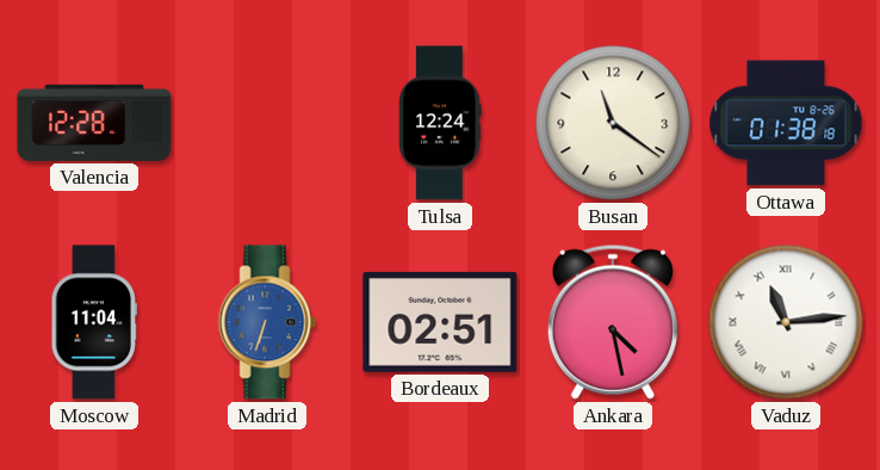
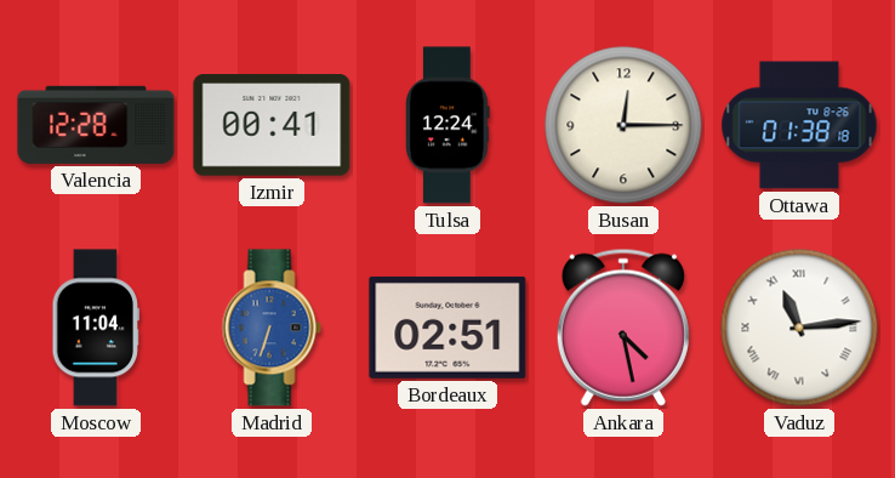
Izmir: none -> 00:41 (272, 125)
Busan: 11:21 -> 12:15 (623, 125)
